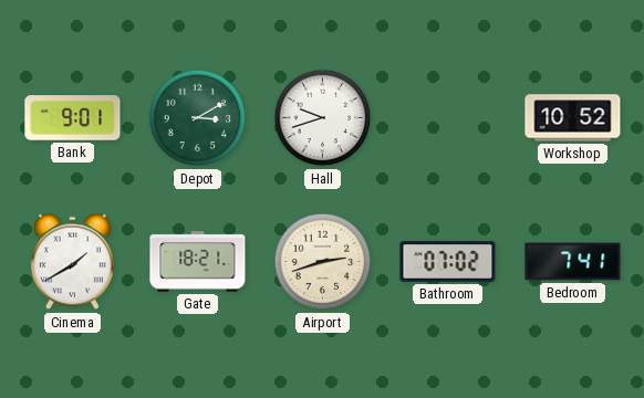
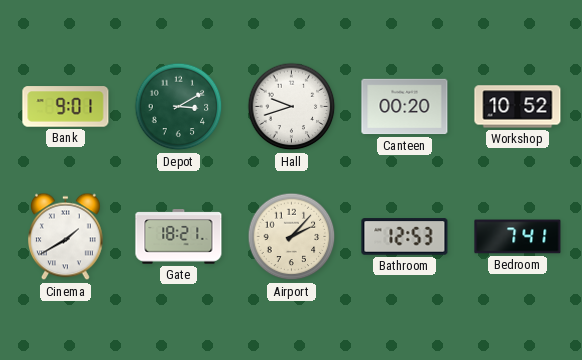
Canteen: none -> 00:20 (405, 107)
Airport: 2:42 -> 2:07 (292, 237)
Bathroom: 07:02 -> 12:53 (405, 237)
